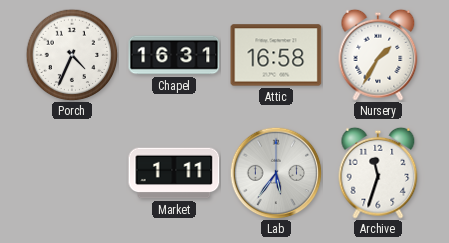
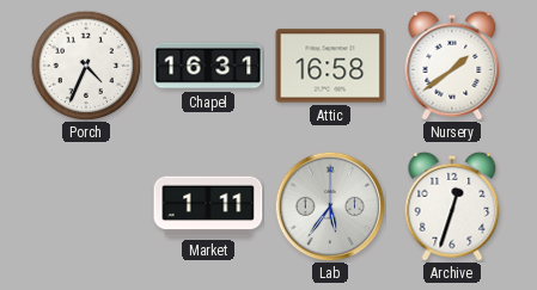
Nursery: 1:35 -> 1:39 (452, 66)
Archive: 11:33 -> 12:33 (452, 206)
